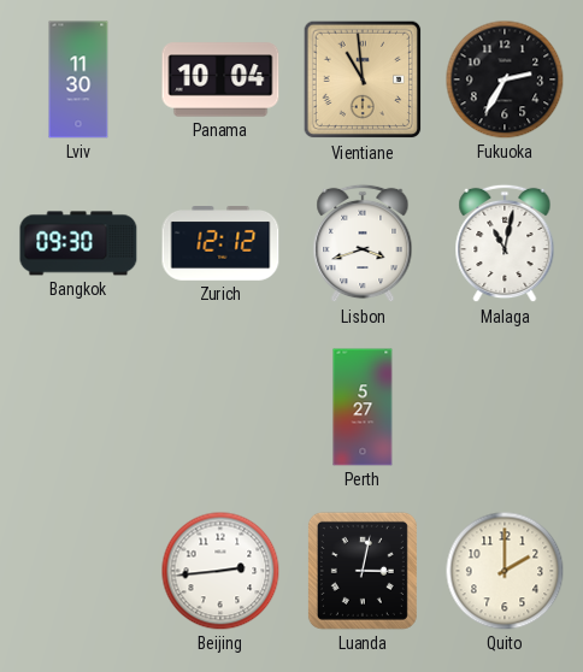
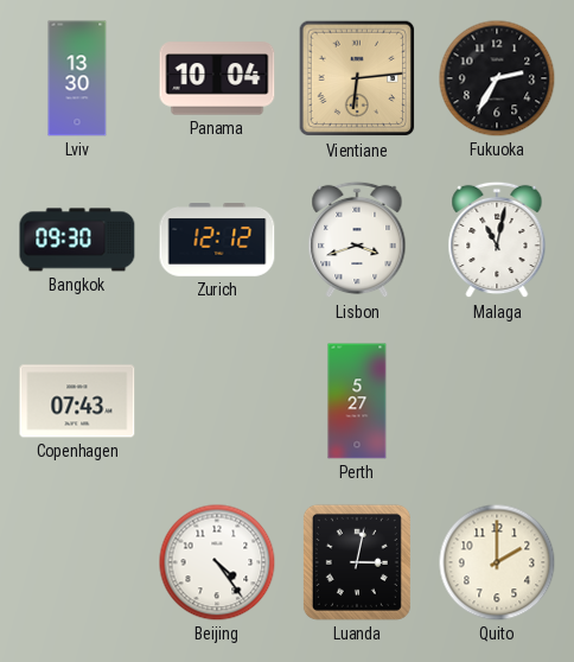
Lviv: 11:30 -> 13:30 (77, 78)
Vientiane: 10:59 -> 6:14 (357, 78)
Copenhagen: none -> 07:43 (77, 401)
Beijing: 2:44 -> 4:24 (217, 562)
